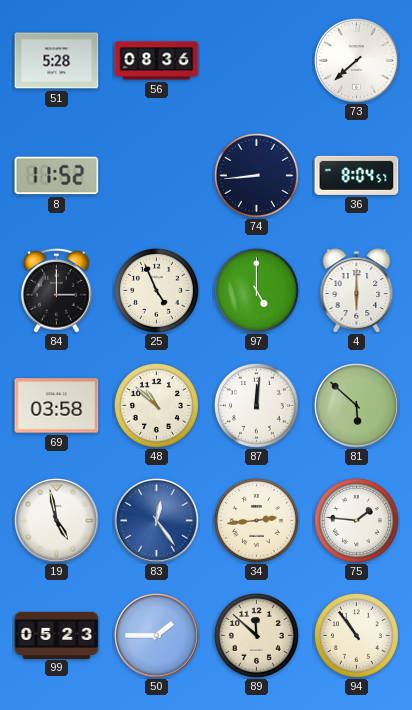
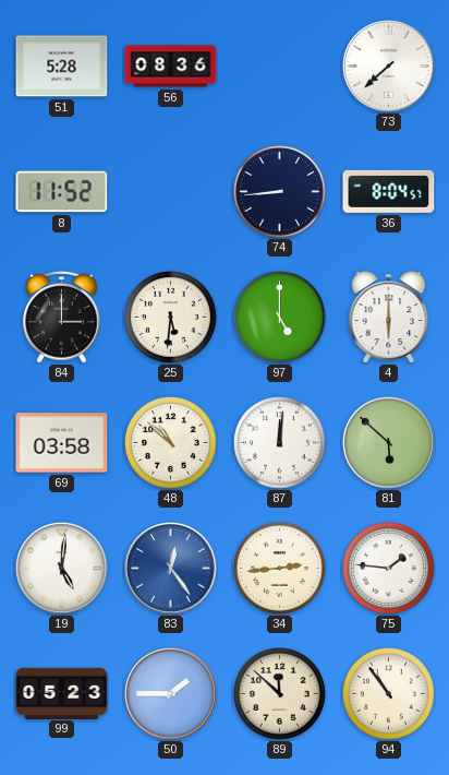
25: 4:56 -> 5:31 (170, 317)
19: 4:58 -> 5:01 (62, 569)
